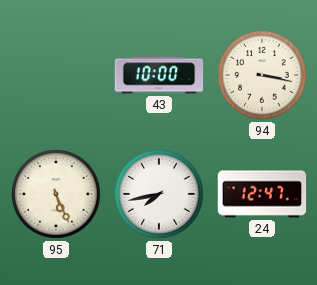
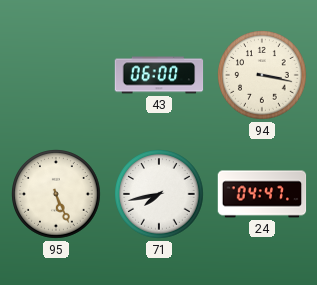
43: 10:00 -> 06:00 (159, 75)
24: 12:47 -> 04:47 (262, 194)
